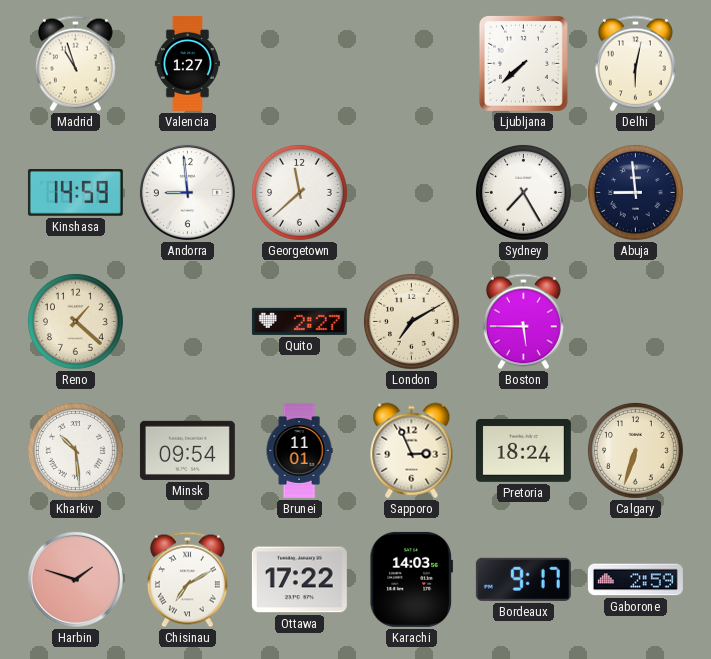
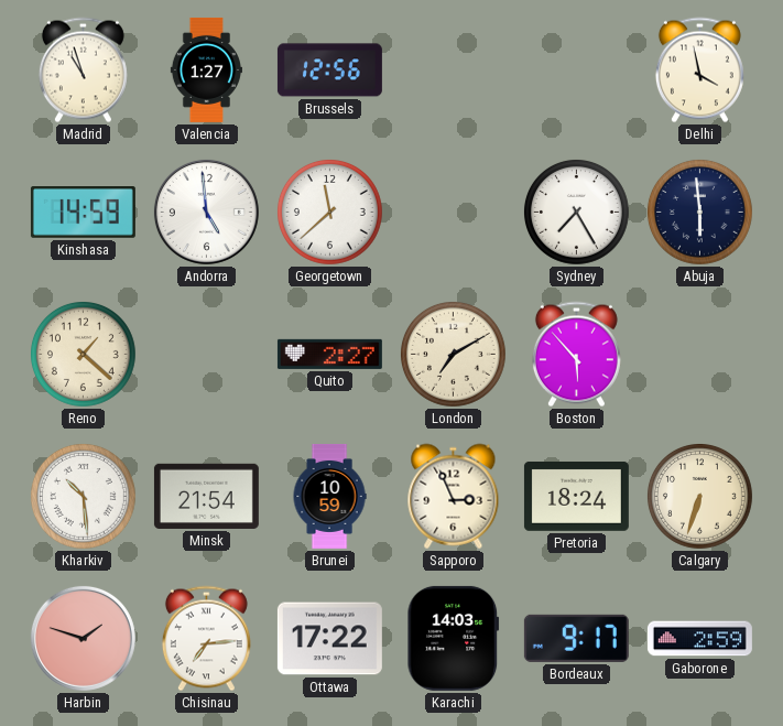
Brussels: none -> 12:56 (329, 71)
Ljubljana: 7:38 -> none (523, 63)
Delhi: 6:02 -> 3:58 (699, 71)
Andorra: 8:59 -> 4:59 (206, 212)
Abuja: 8:59 -> 5:59 (700, 213)
Boston: 5:45 -> 5:53 (576, 355)
Minsk: 09:54 -> 21:54 (206, 496)
Brunei: 11:01 -> 10:59 (329, 496)
Chisinau: 7:10 -> 7:14 (206, 639)
